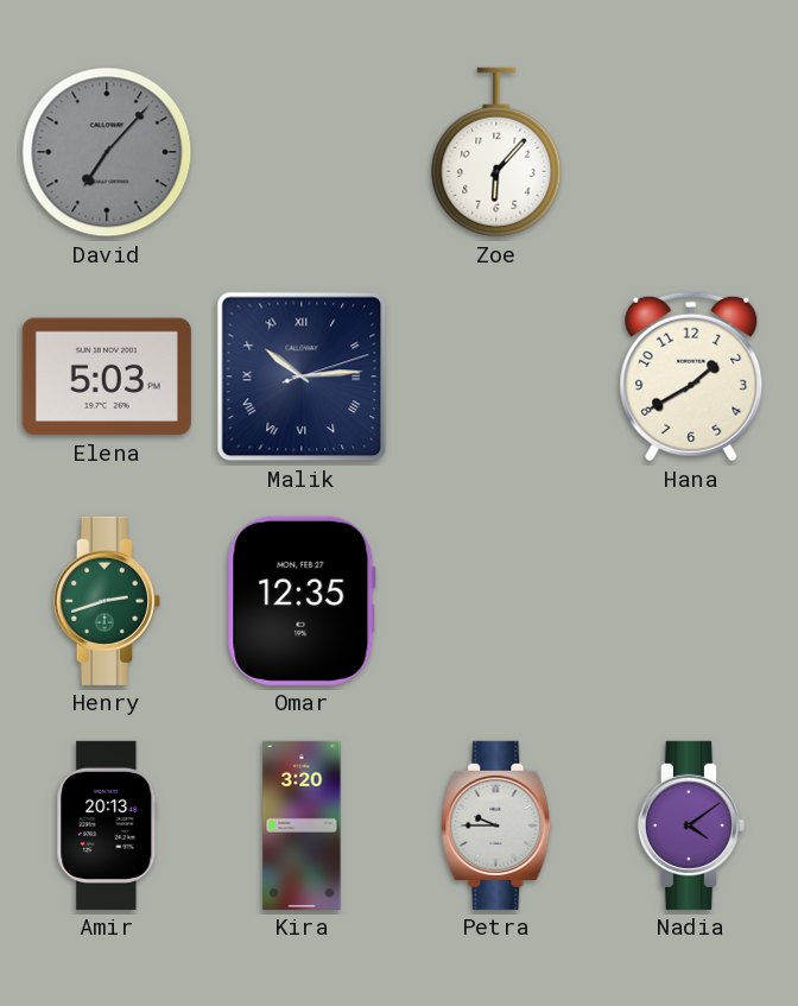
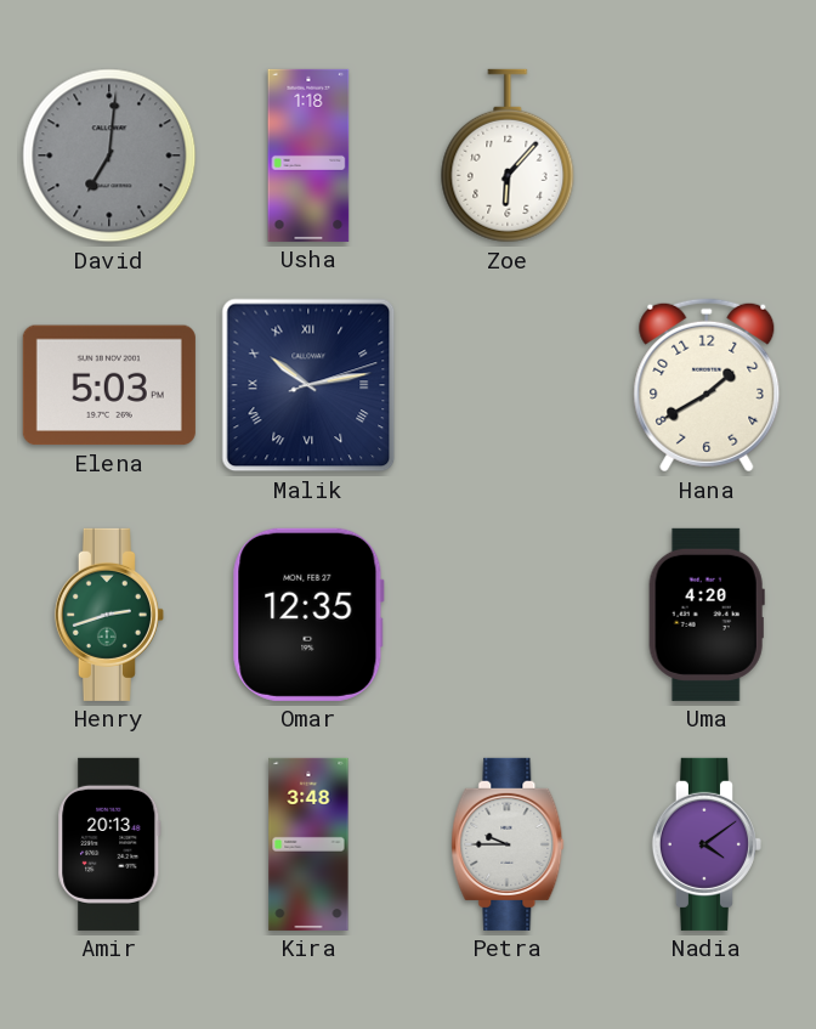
David: 7:07 -> 7:01 (109, 156)
Usha: none -> 1:18 (308, 156)
Malik: 10:14 -> 10:13 (308, 385)
Uma: none -> 4:20 (707, 615)
Kira: 3:20 -> 3:48 (308, 844)
